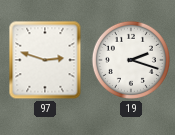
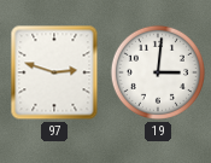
19: 2:18 -> 3:01 (158, 72)
